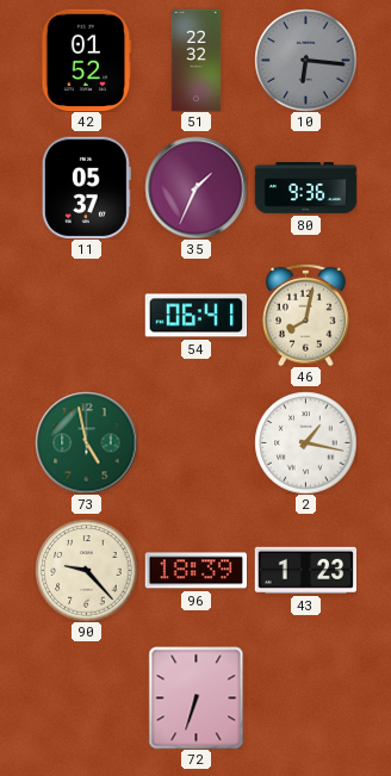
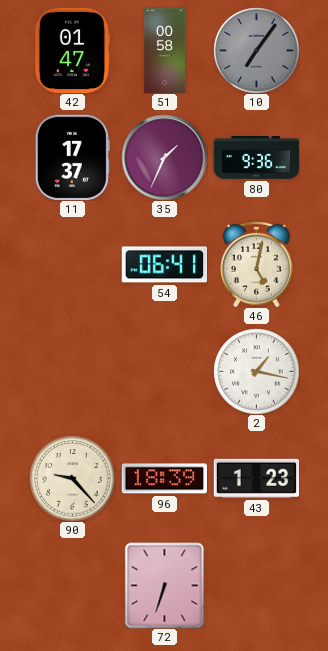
42: 01:52 -> 01:47 (73, 50)
51: 22:32 -> 00:58 (165, 50)
10: 6:16 -> 7:06 (256, 50)
11: 05:37 -> 17:37 (72, 157)
46: 8:02 -> 5:02 (257, 264)
73: 4:58 -> none (86, 442)
